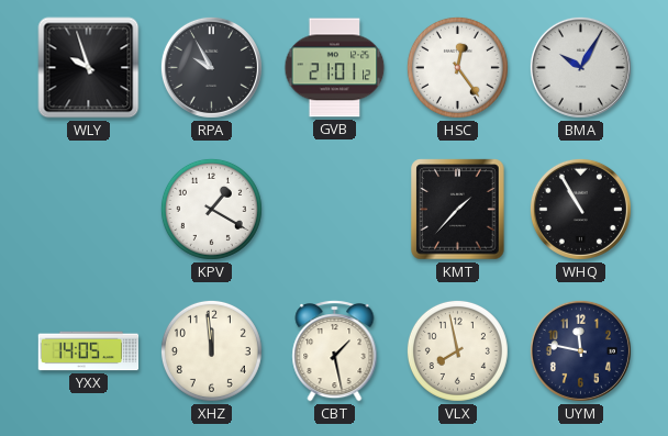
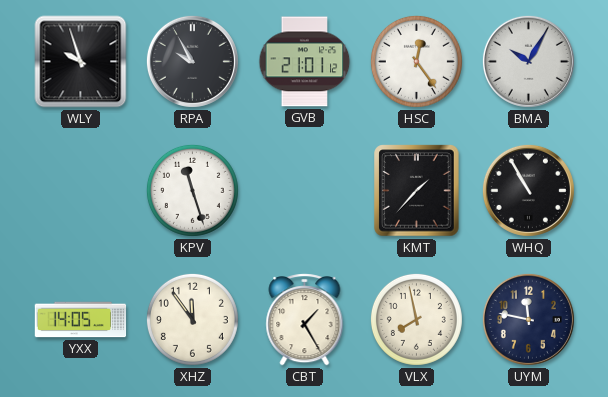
KPV: 1:20 -> 11:27 (192, 190)
XHZ: 11:59 -> 11:54 (192, 319)
CBT: 1:28 -> 1:25 (305, 320)
